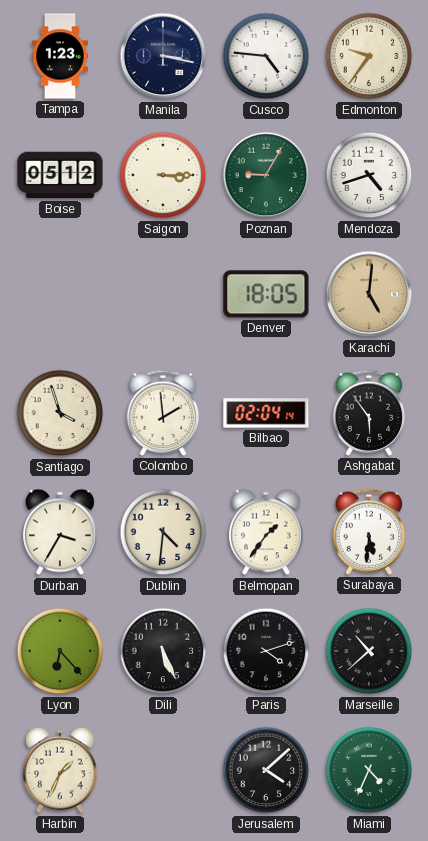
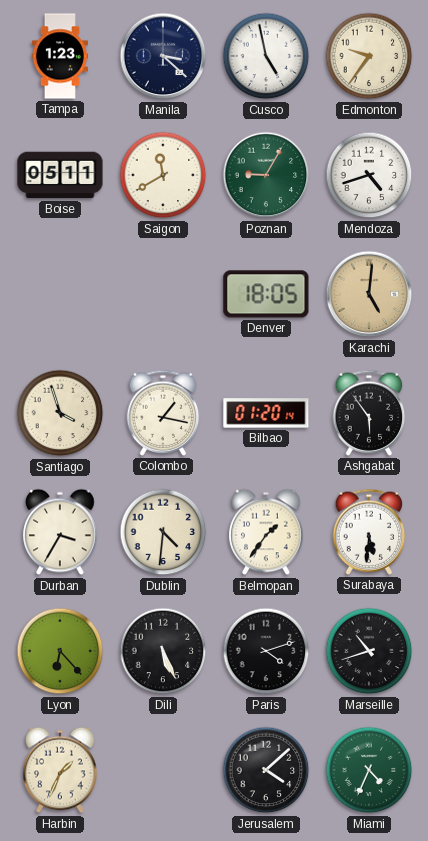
Manila: 3:17 -> 3:22 (163, 56)
Cusco: 4:46 -> 4:58 (266, 56)
Boise: 05:12 -> 05:11 (60, 175)
Saigon: 3:15 -> 11:40 (163, 175)
Colombo: 1:59 -> 1:17 (163, 413)
Bilbao: 02:04 -> 01:20 (266, 413)
Marseille: 10:38 -> 10:42 (369, 651)
